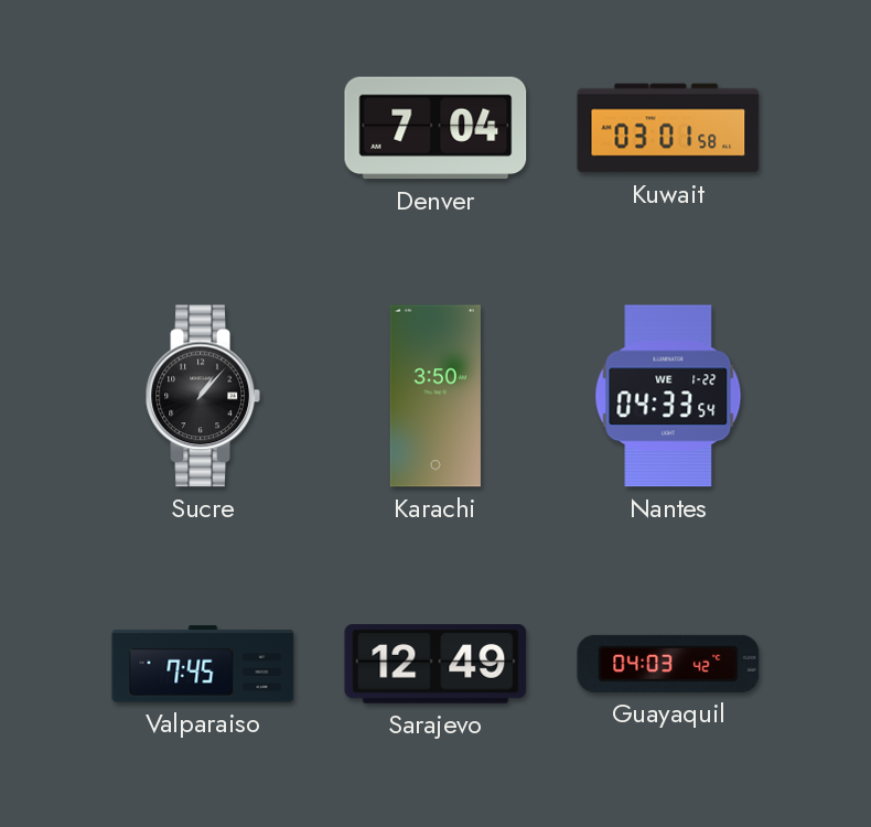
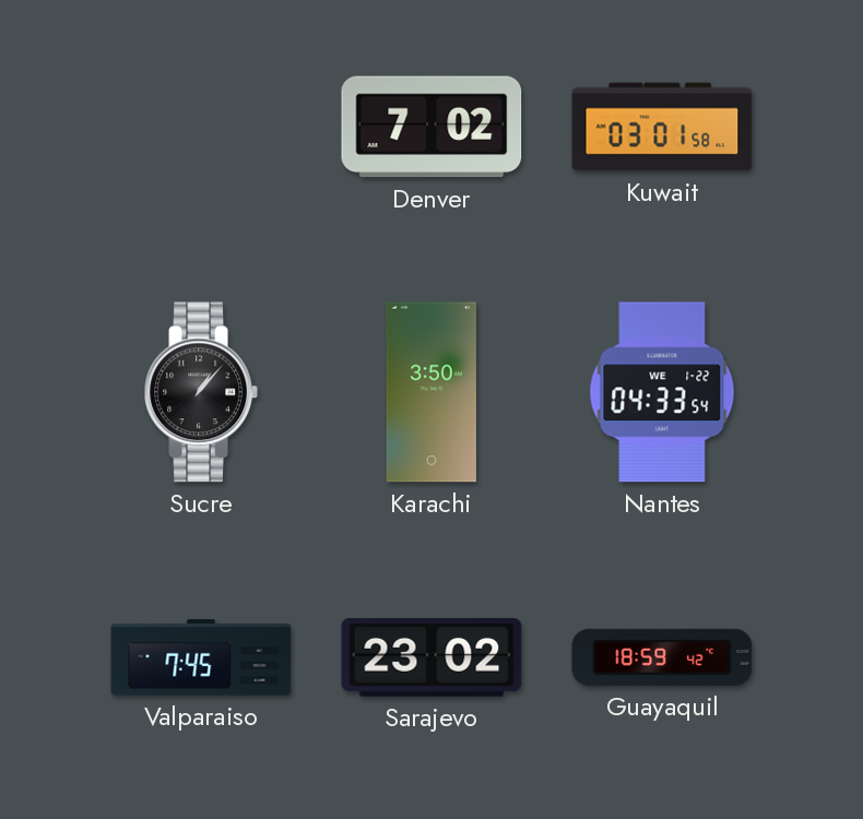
Denver: 7:04 -> 7:02 (431, 127)
Sarajevo: 12:49 -> 23:02 (431, 658)
Guayaquil: 04:03 -> 18:59 (662, 657)
